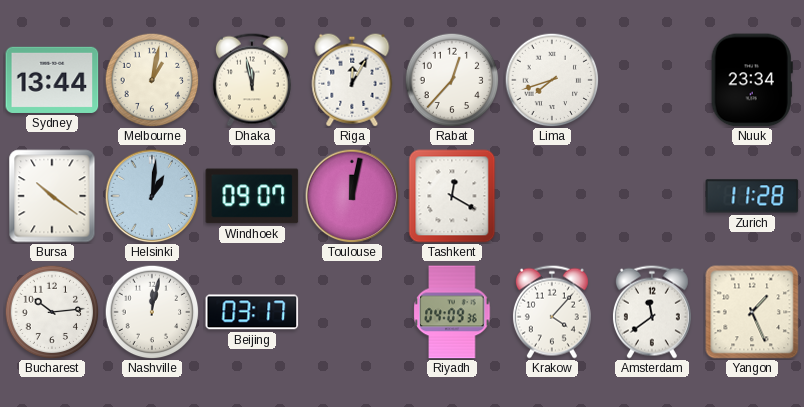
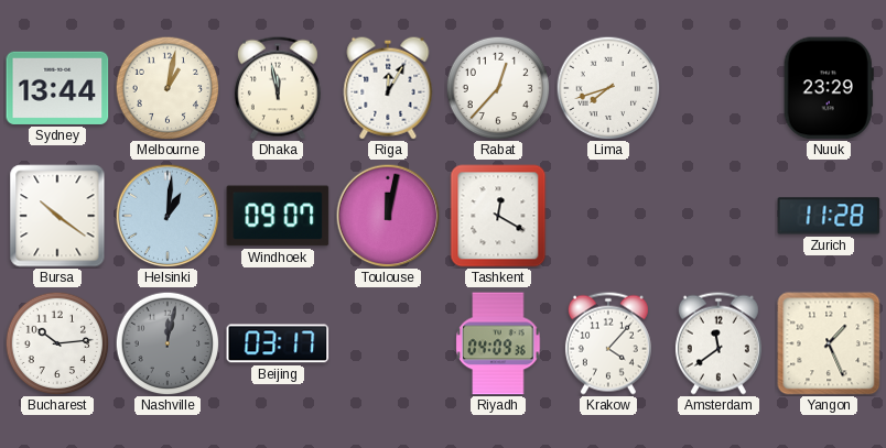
Nuuk: 23:34 -> 23:29 (829, 88)
Nashville dial: white -> grey (168, 343)
